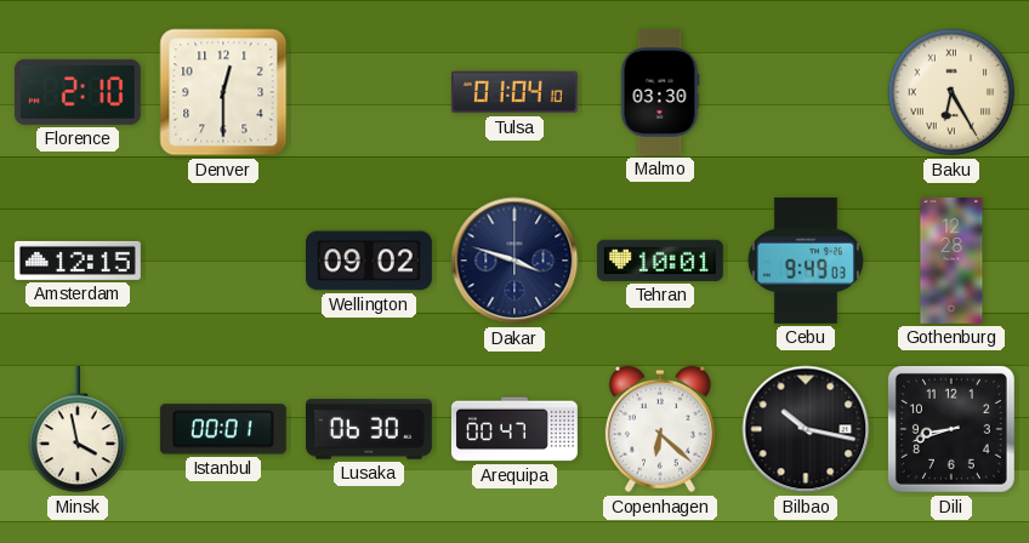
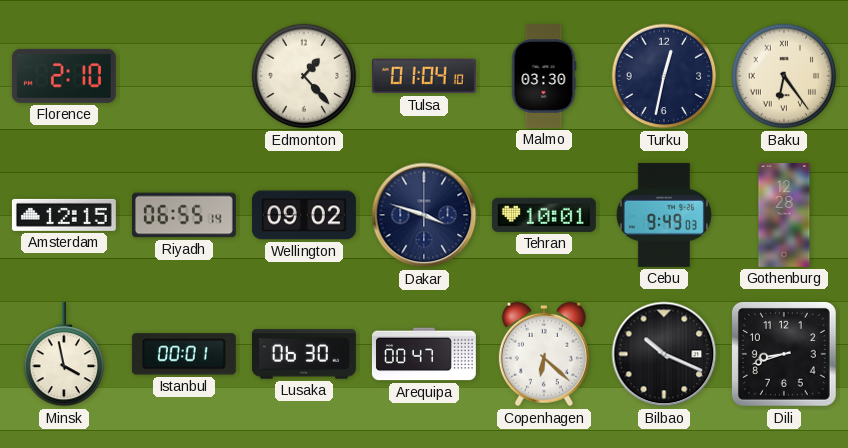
Denver: 12:30 -> none (223, 92)
Edmonton: none -> 1:23 (304, 76)
Turku: none -> 12:32 (664, 76)
Baku: 6:25 -> 6:24 (784, 76)
Riyadh: none -> 06:55 (184, 215)
Bilbao: 10:17 -> 10:19 (664, 354)
